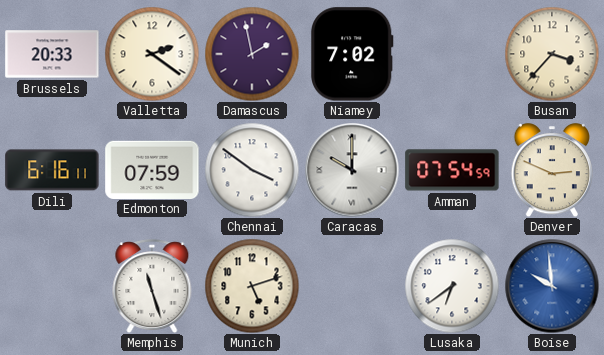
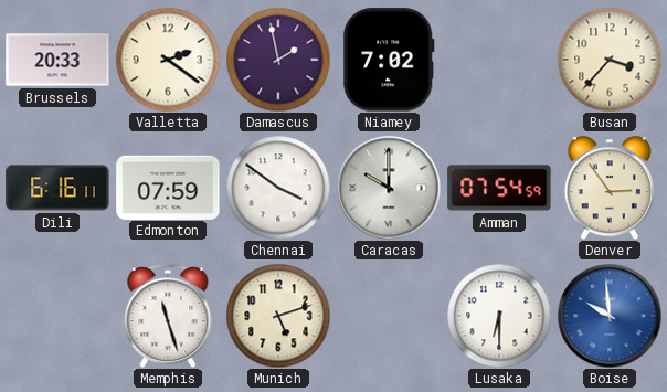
Denver: 2:49 -> 2:54 (608, 188)
Lusaka: 6:39 -> 6:30 (499, 316)
